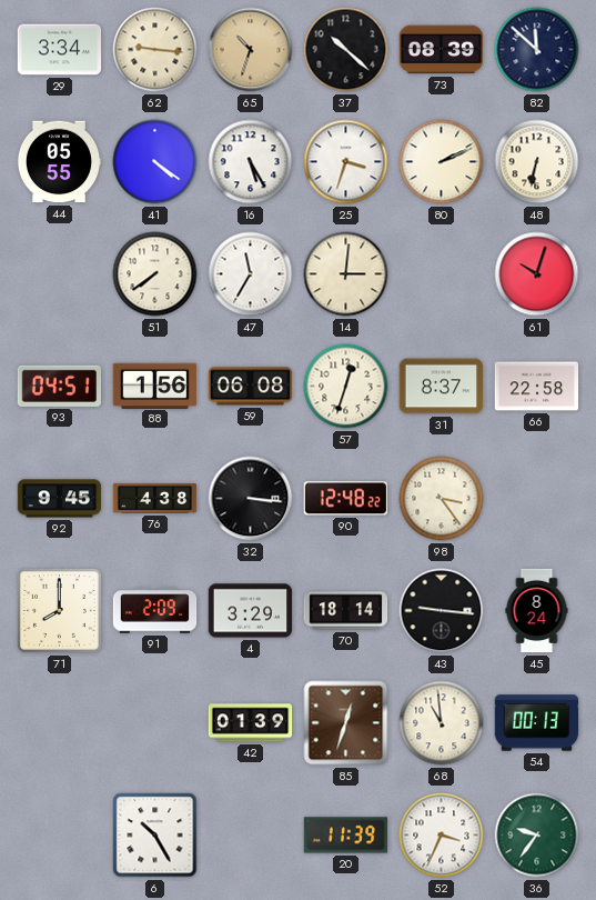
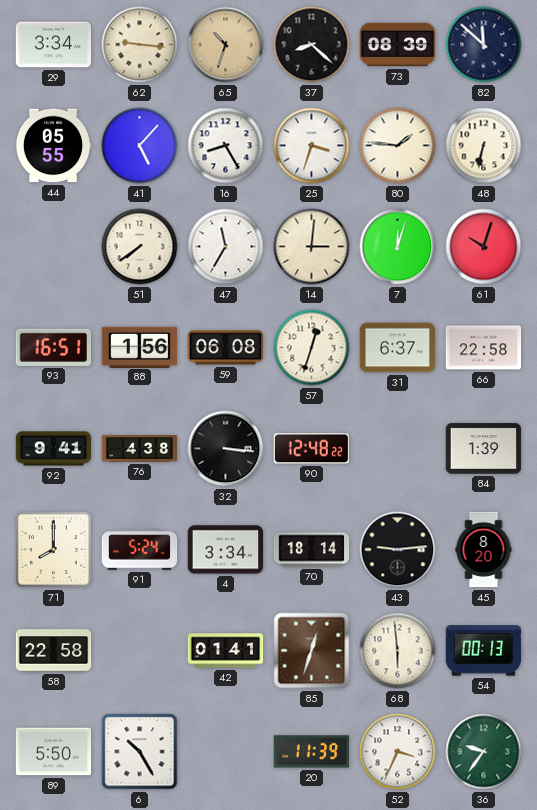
37: 10:22 -> 8:22 (312, 45)
41: 4:21 -> 5:07 (140, 146)
16: 5:25 -> 8:25 (226, 146)
80: 2:11 -> 1:46 (398, 146)
7: none -> 12:03 (398, 247)
93: 04:51 -> 16:51 (53, 347)
31: 8:37 -> 6:37 (398, 348)
92: 9:45 -> 9:41 (54, 449)
98: 3:24 -> none (442, 499)
84: none -> 1:39 (484, 449)
91: 2:09 -> 5:24 (140, 550)
4: 3:29 -> 3:34 (226, 550)
43: 9:16 -> 9:14 (398, 550)
45: 8:24 -> 8:20 (484, 550)
58: none -> 22:58 (54, 651)
42: 01:39 -> 01:41 (226, 651)
68: 10:59 -> 5:59 (398, 651)
89: none -> 5:50 (54, 752)
